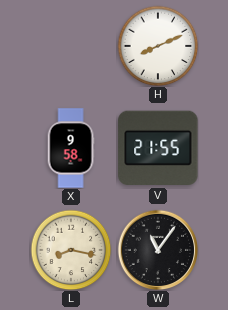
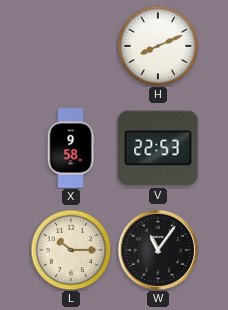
V: 21:55 -> 22:53 (158, 148)
L: 8:17 -> 10:15 (71, 250)
